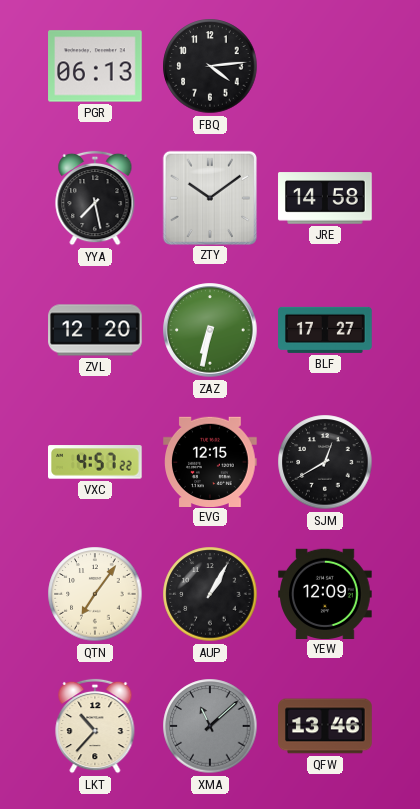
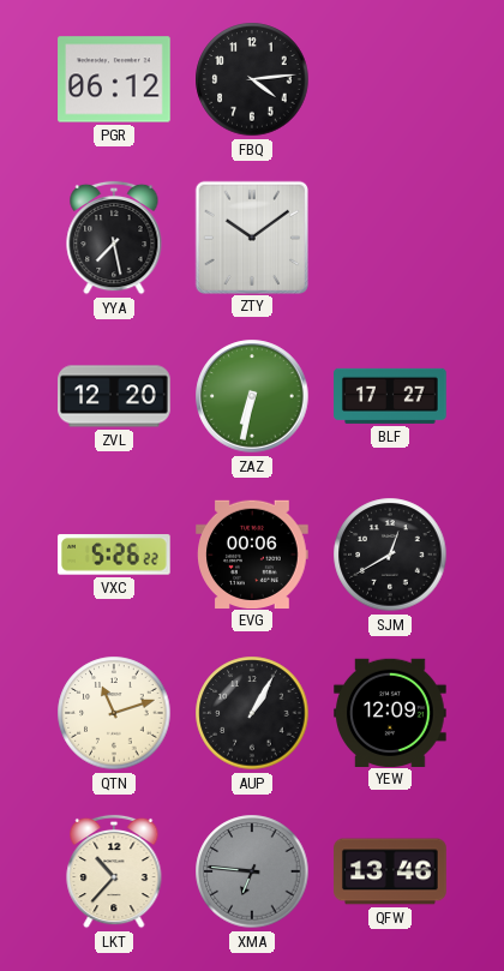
PGR: 06:13 -> 06:12 (114, 79)
JRE: 14:58 -> none (325, 198)
VXC: 4:57 -> 5:26 (115, 555)
EVG: 12:15 -> 00:06 (252, 553)
QTN: 7:06 -> 11:12 (114, 713)
XMA: 11:08 -> 6:46 (252, 871)
